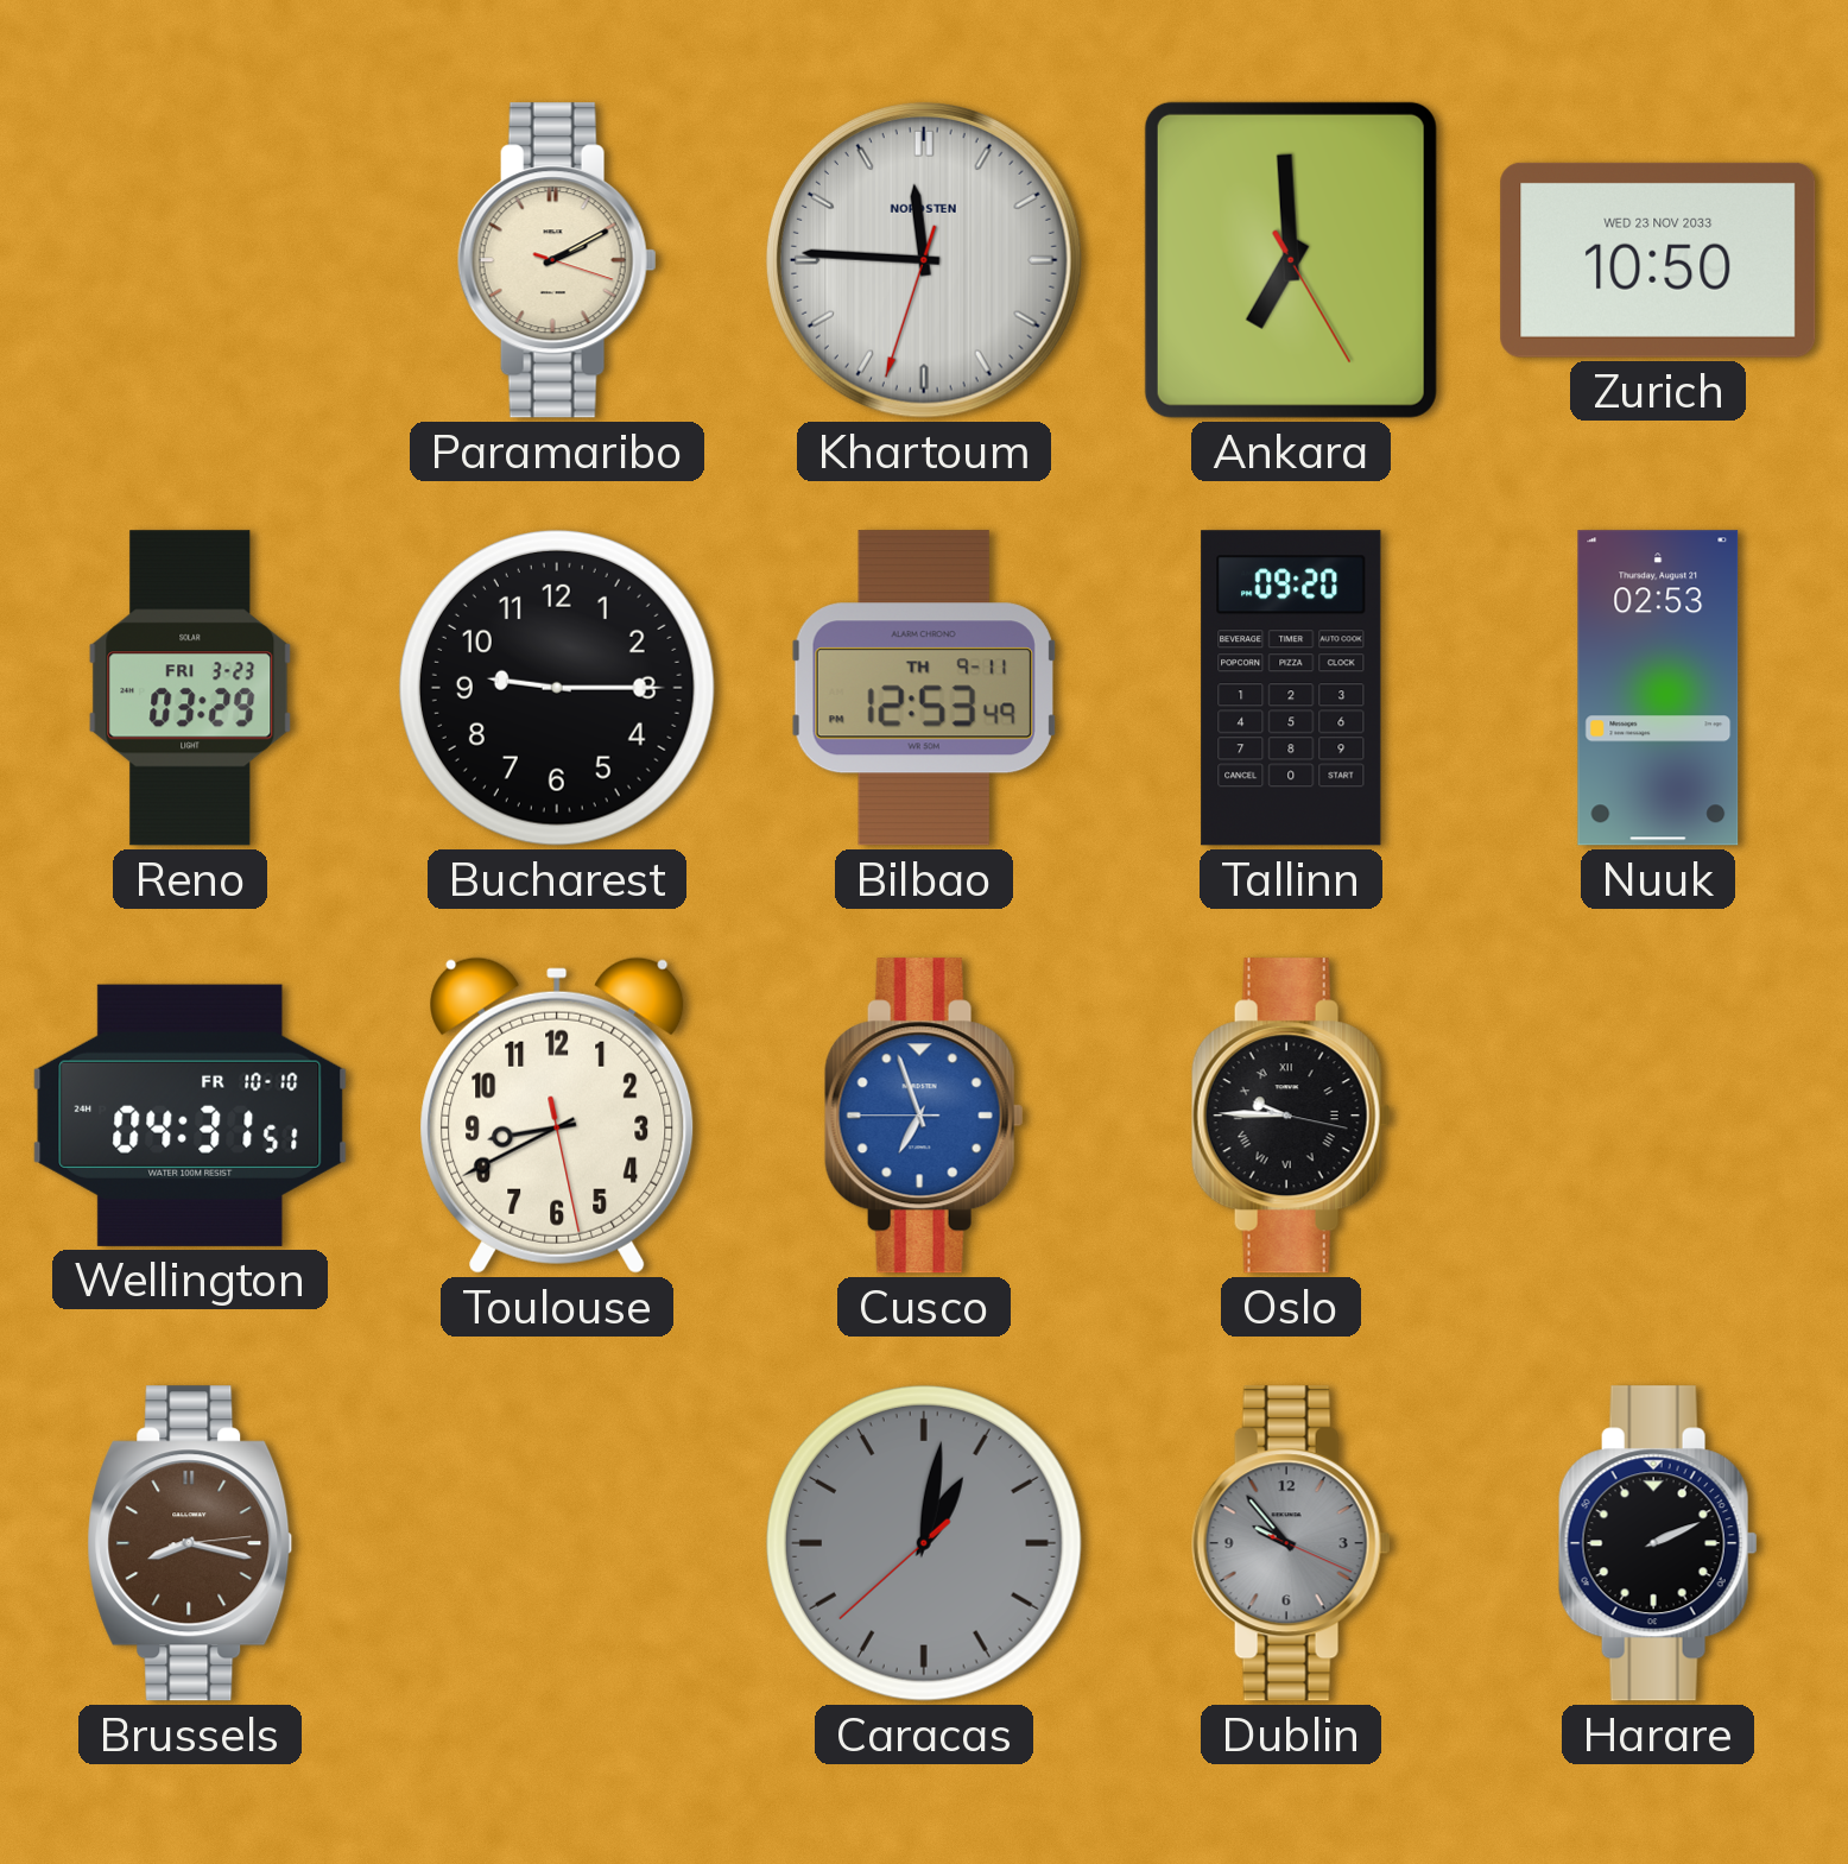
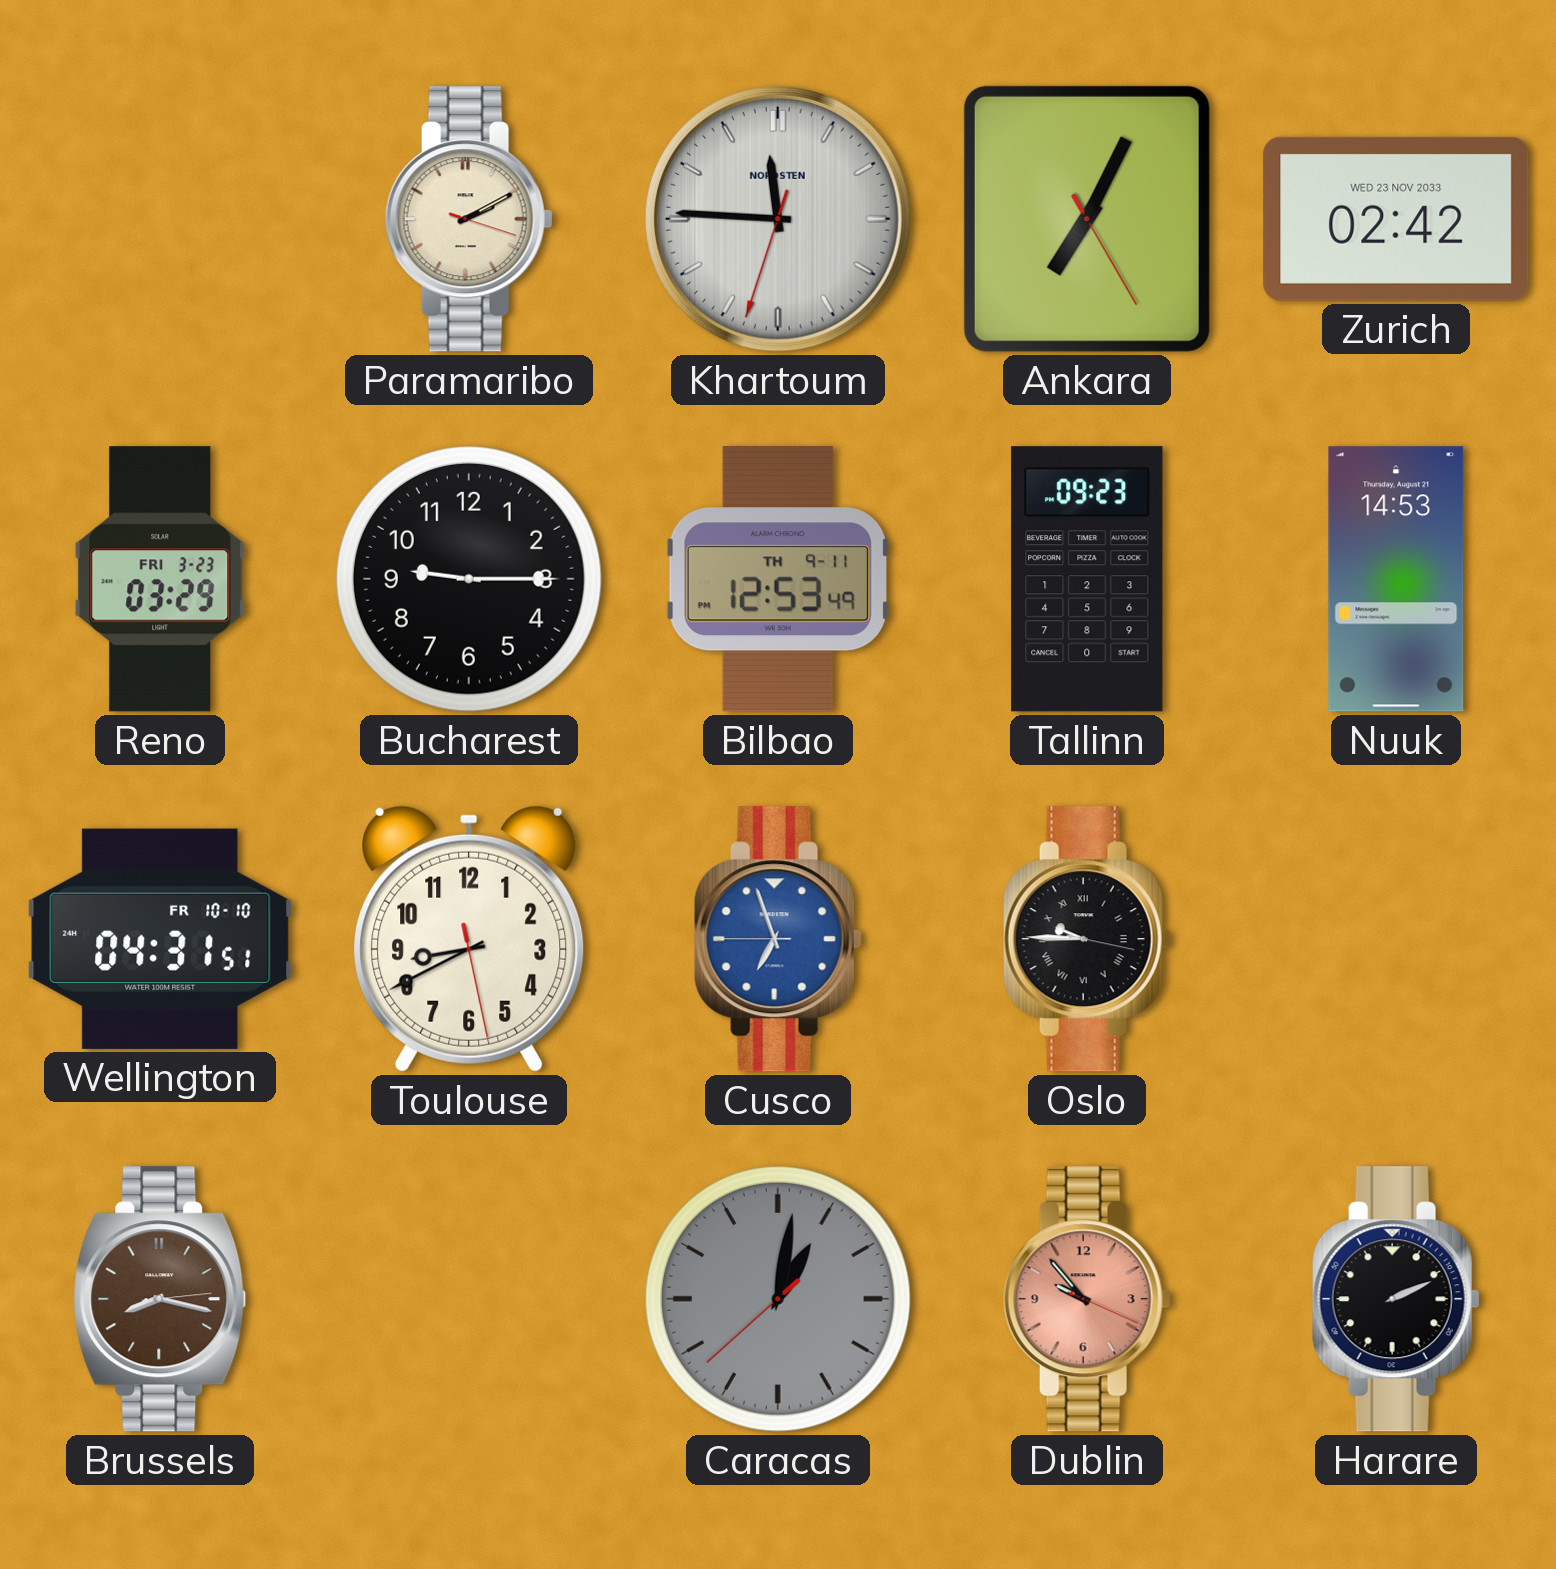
Ankara: 6:59 -> 7:04 (1087, 219)
Zurich: 10:50 -> 02:42 (1396, 219)
Tallinn: 09:20 -> 09:23 (1087, 579)
Nuuk: 02:53 -> 14:53 (1396, 579)
Dublin dial: grey -> salmon (1087, 1299)
